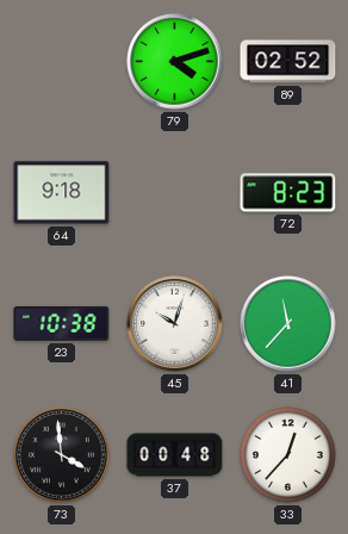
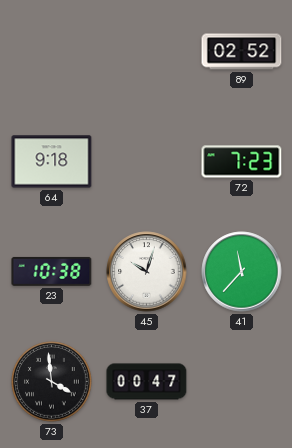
79: 4:12 -> none (175, 62)
72: 8:23 -> 7:23 (242, 162)
37: 00:48 -> 00:47 (147, 382)
33: 12:37 -> none (288, 455)
